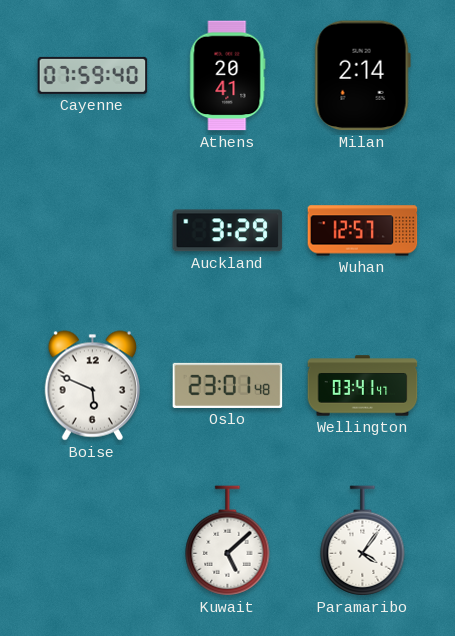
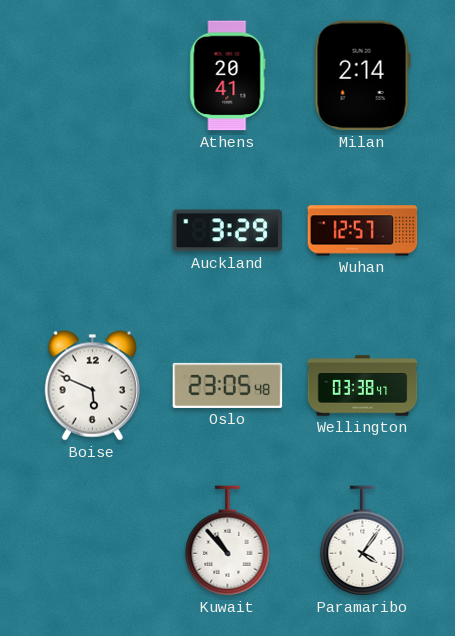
Cayenne: 07:59 -> none (93, 75)
Oslo: 23:01 -> 23:05 (228, 385)
Wellington: 03:41 -> 03:38 (363, 386)
Kuwait: 5:08 -> 10:53 (228, 541)
